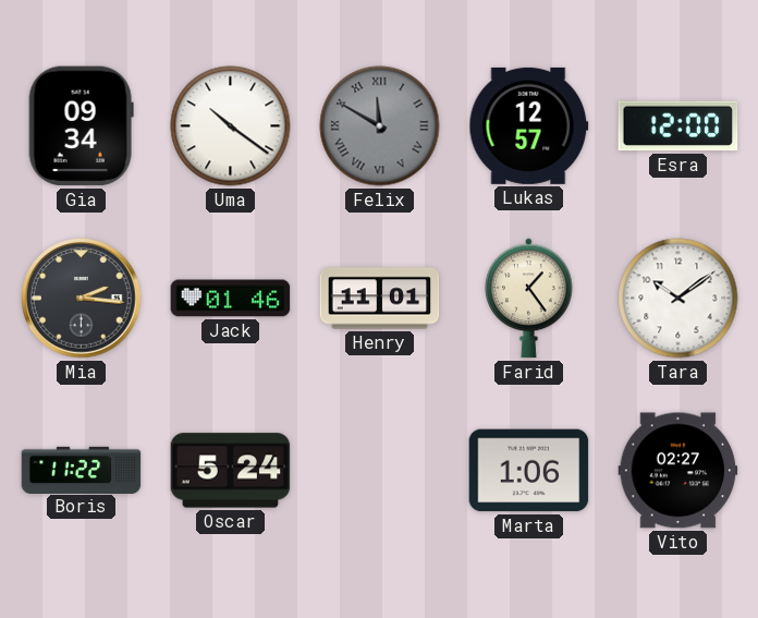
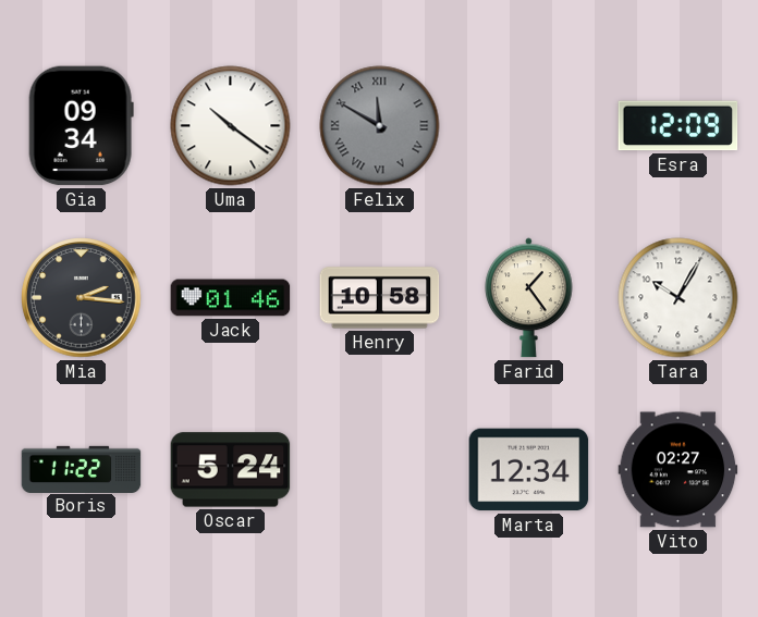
Lukas: 12:57 -> none (529, 125)
Esra: 12:00 -> 12:09 (678, 126)
Henry: 11:01 -> 10:58 (380, 298)
Tara: 10:09 -> 10:05 (678, 298)
Marta: 1:06 -> 12:34 (529, 470)
